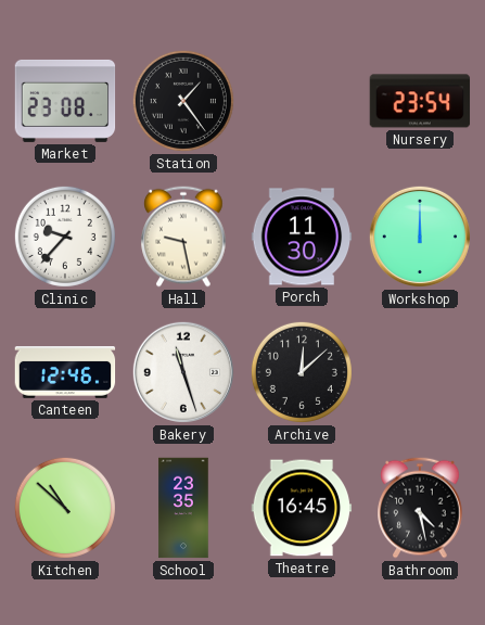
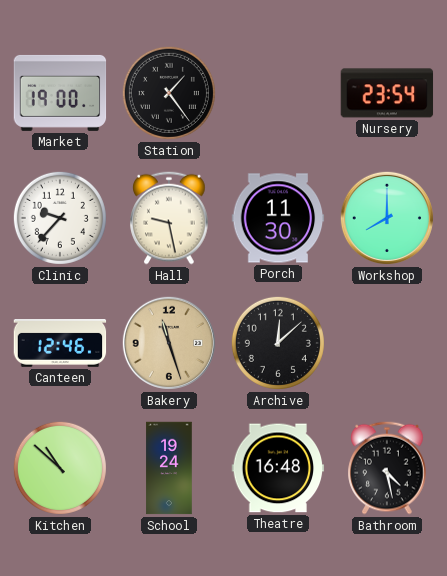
Market: 23:08 -> 19:00 (60, 93)
Workshop: 12:00 -> 8:00 (387, 218)
Bakery dial: white -> champagne (169, 343)
School: 23:35 -> 19:24 (169, 468)
Theatre: 16:45 -> 16:48 (278, 468)
